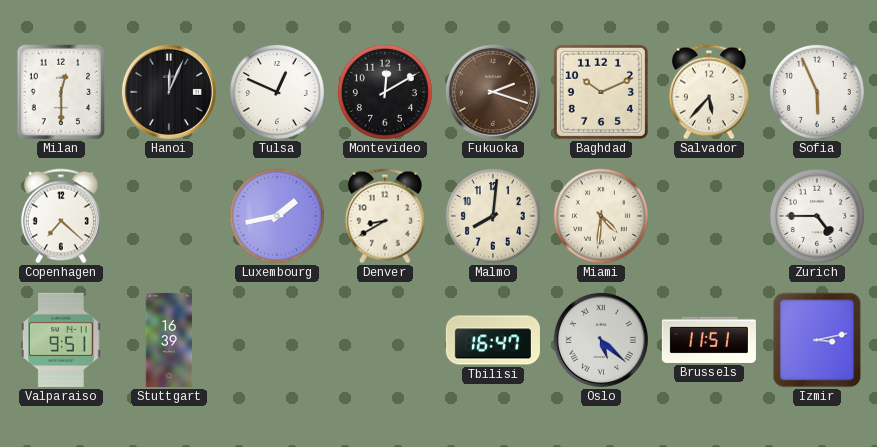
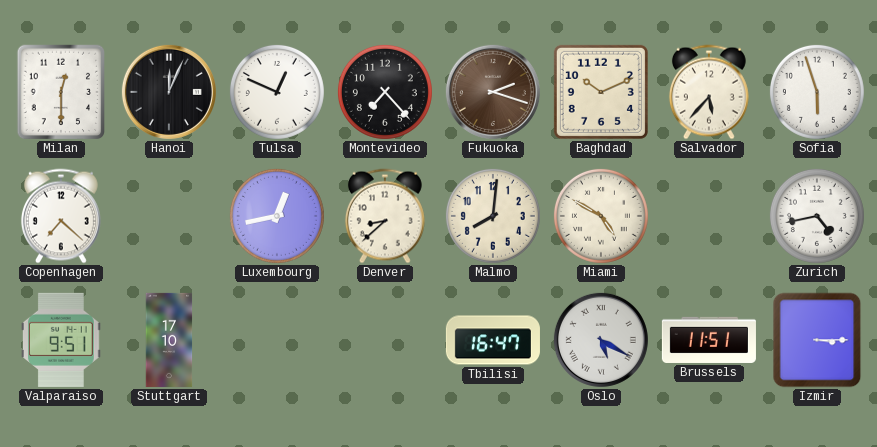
Montevideo: 12:10 -> 7:23 (385, 92)
Sofia: 5:56 -> 5:57 (817, 92)
Luxembourg: 1:43 -> 12:43 (277, 216)
Denver: 8:40 -> 8:38 (385, 216)
Miami: 4:31 -> 4:50 (601, 216)
Zurich: 4:45 -> 4:43 (817, 216)
Stuttgart: 16:39 -> 17:10 (169, 340)
Oslo: 5:22 -> 5:20 (601, 340)
Izmir: 3:13 -> 3:15 (817, 340)
